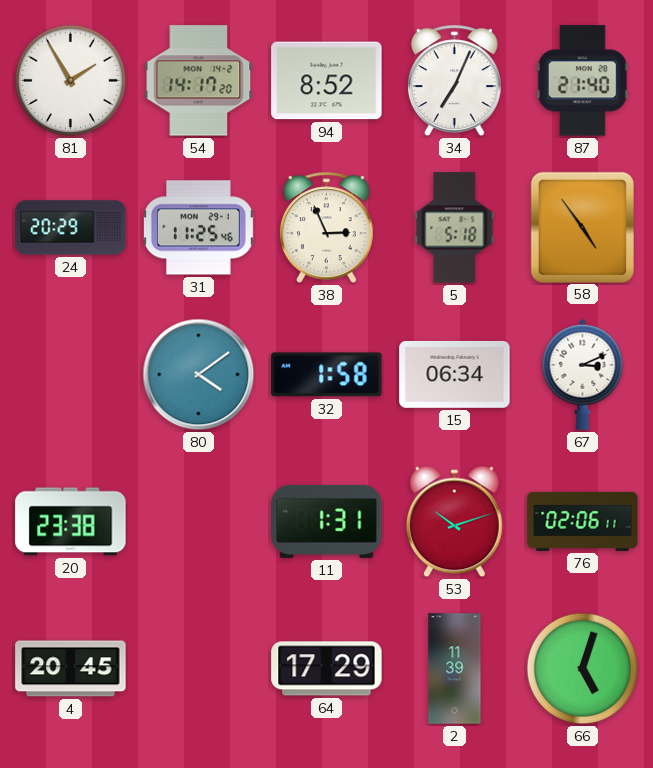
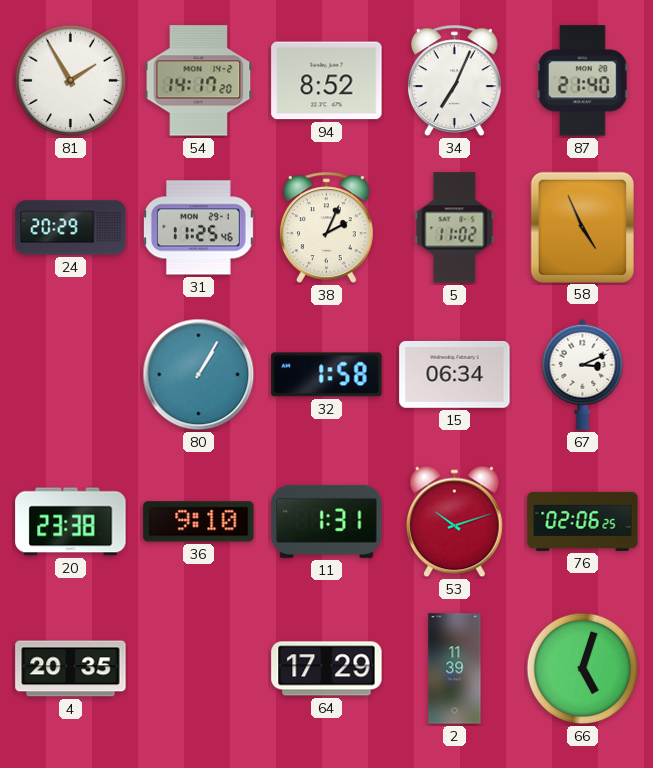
38: 2:56 -> 2:04 (326, 227)
5: 5:18 -> 11:02 (455, 228)
58: 4:54 -> 4:56 (582, 227)
80: 4:09 -> 1:05 (199, 375)
36: none -> 9:10 (199, 522)
76: 02:06:11 -> 02:06:25 (583, 521)
4: 20:45 -> 20:35 (71, 669)
